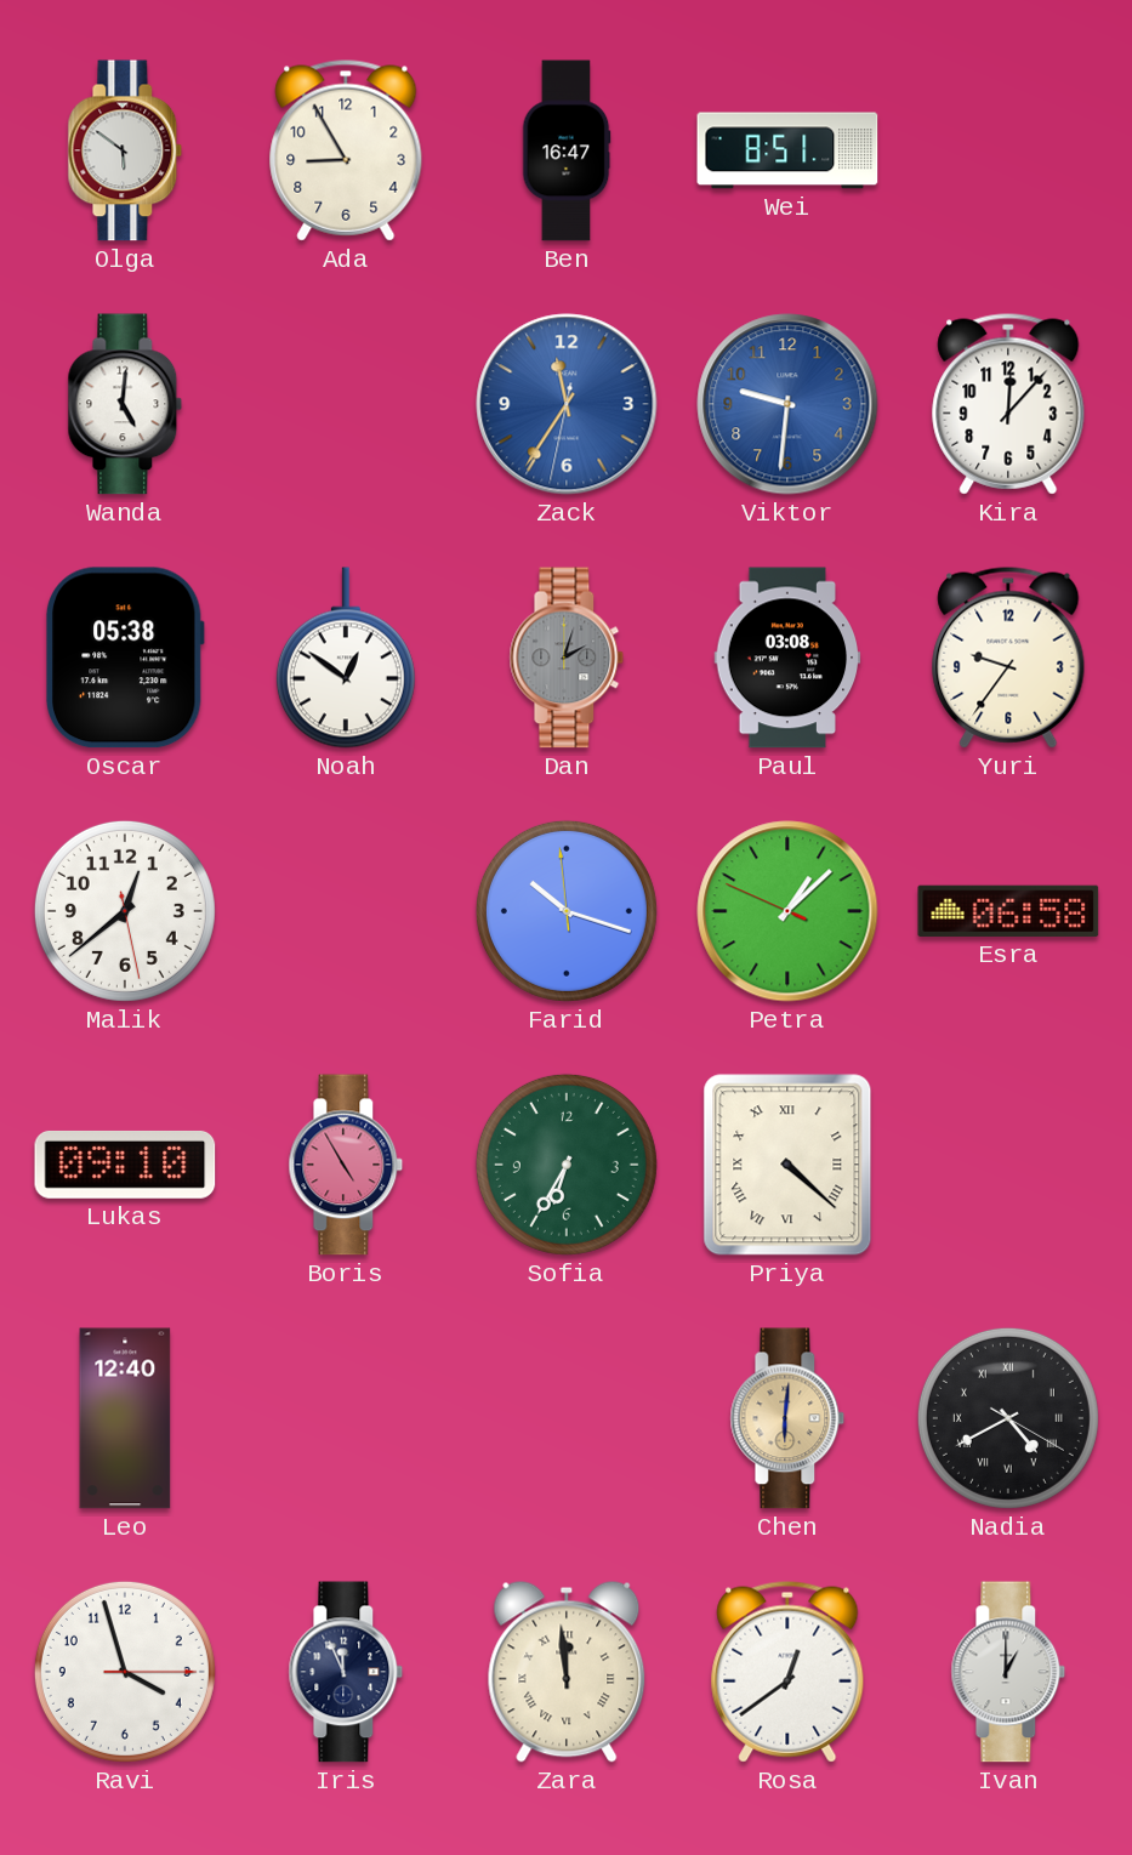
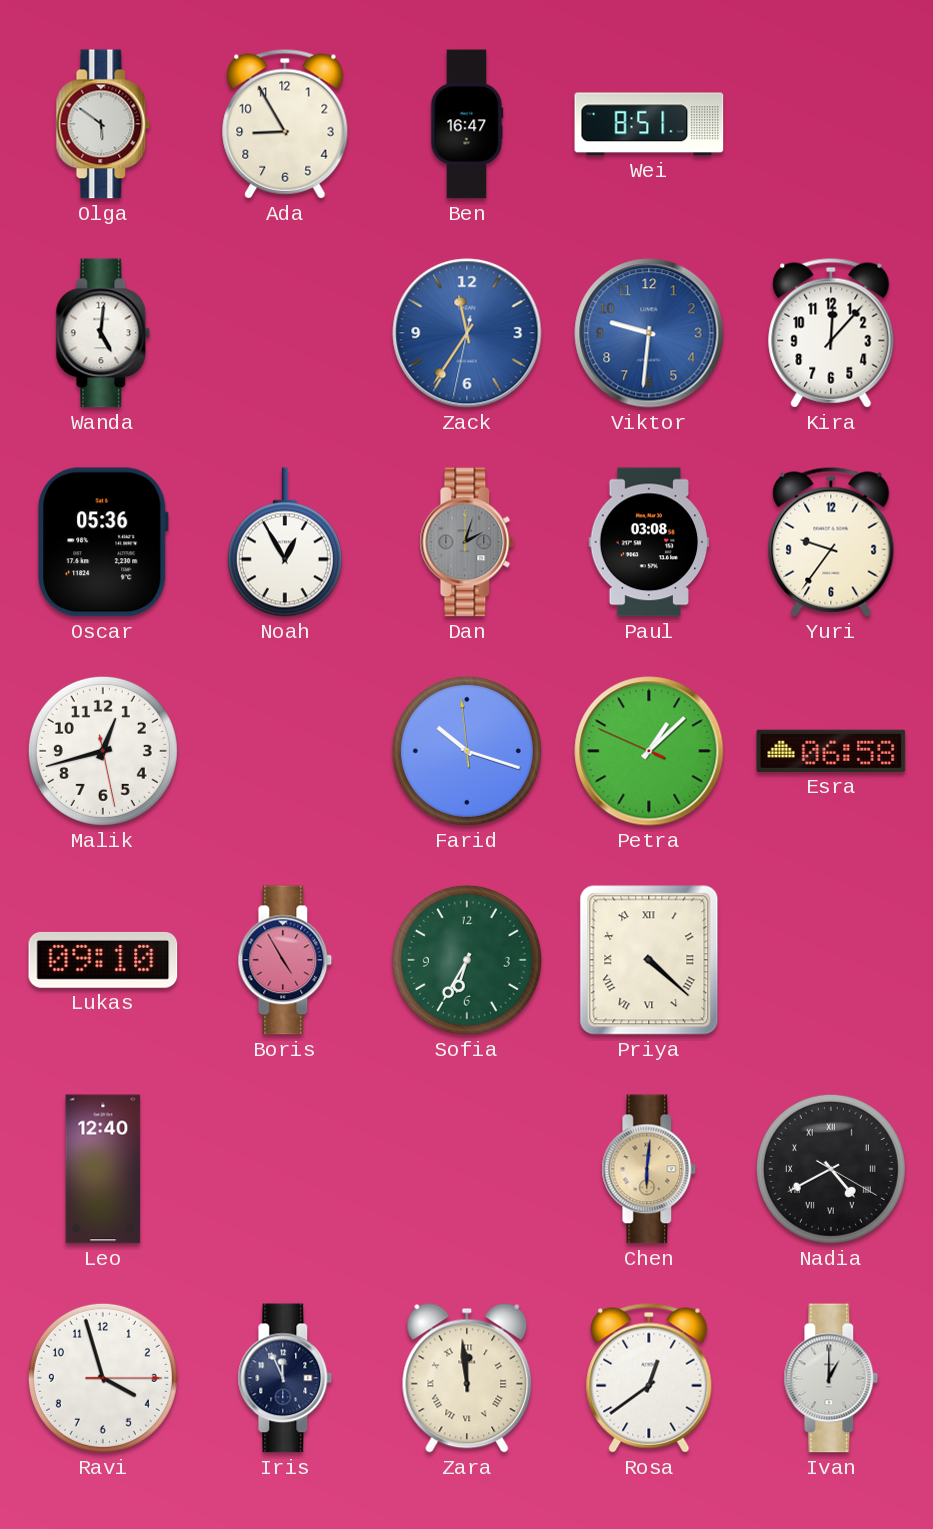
Oscar: 05:38 -> 05:36 (103, 542)
Noah: 12:51 -> 12:55 (285, 542)
Malik: 12:38 -> 12:42 (103, 751)
